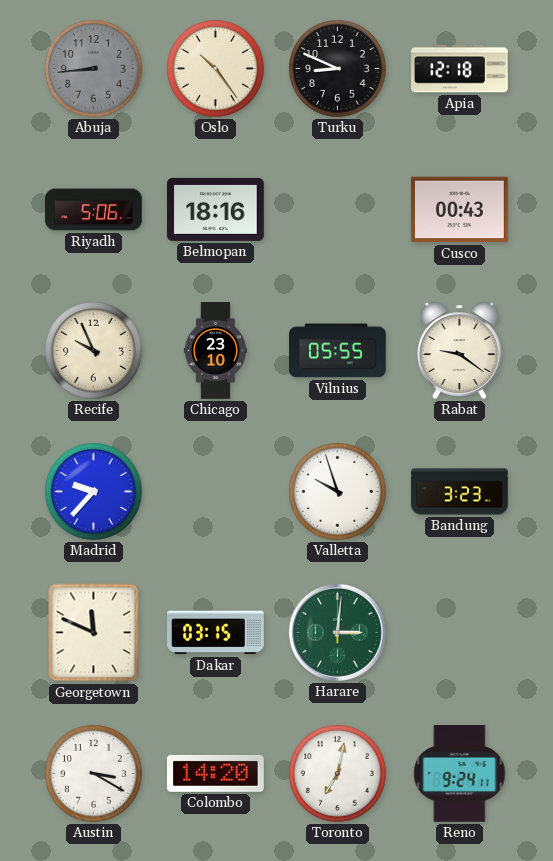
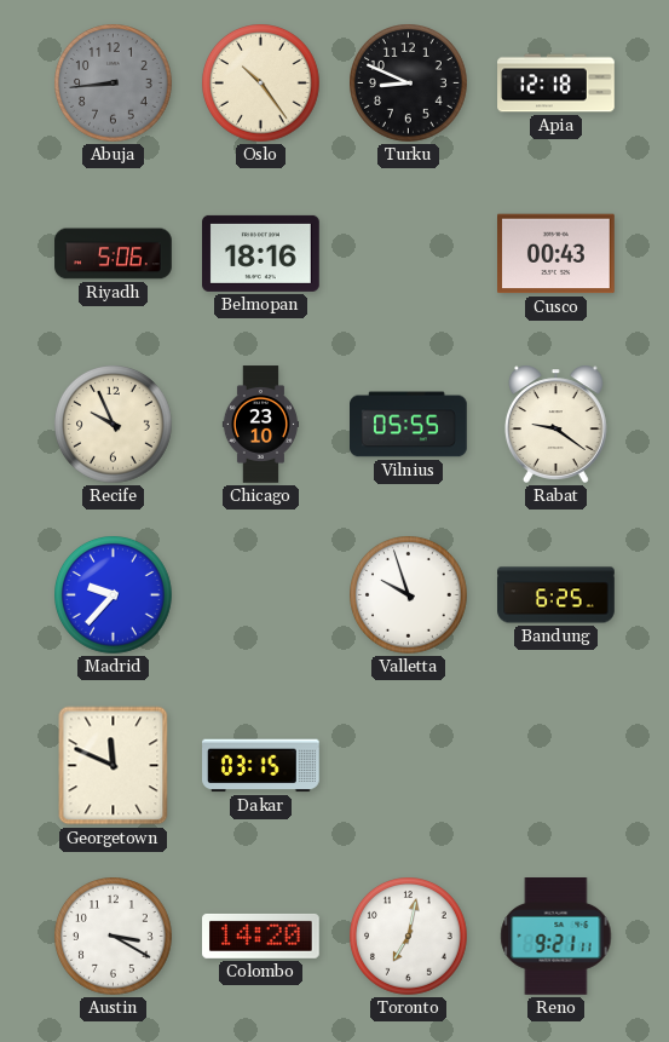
Bandung: 3:23 -> 6:25 (556, 595)
Harare: 3:01 -> none (337, 632)
Reno: 9:24 -> 9:21 (556, 937)
